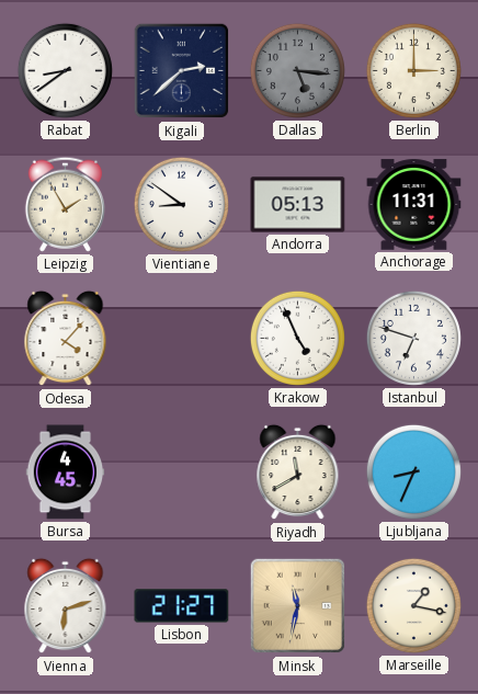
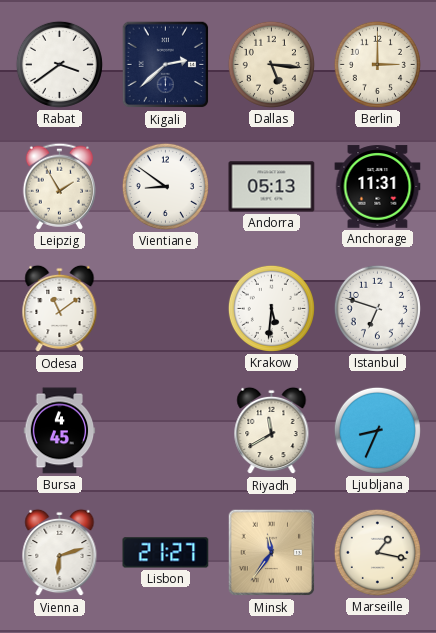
Rabat: 8:39 -> 3:39 (59, 64)
Dallas dial: grey -> cream (271, 64)
Odesa: 4:07 -> 11:09 (60, 309)
Krakow: 4:56 -> 5:31 (271, 308)
Minsk: 11:32 -> 11:36 (272, 553)
